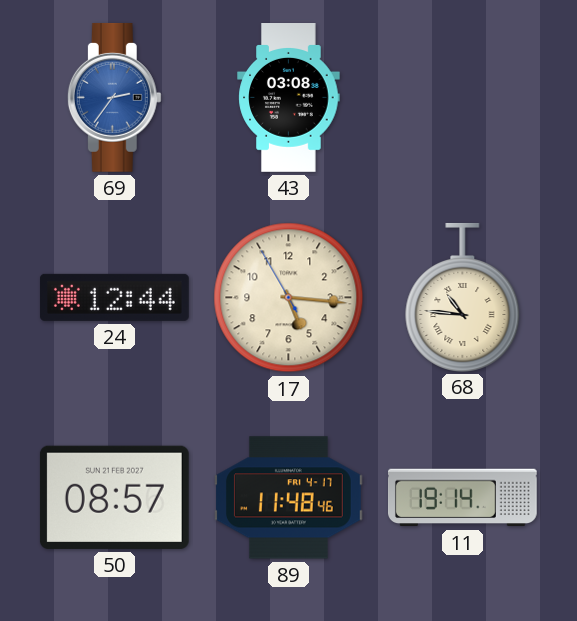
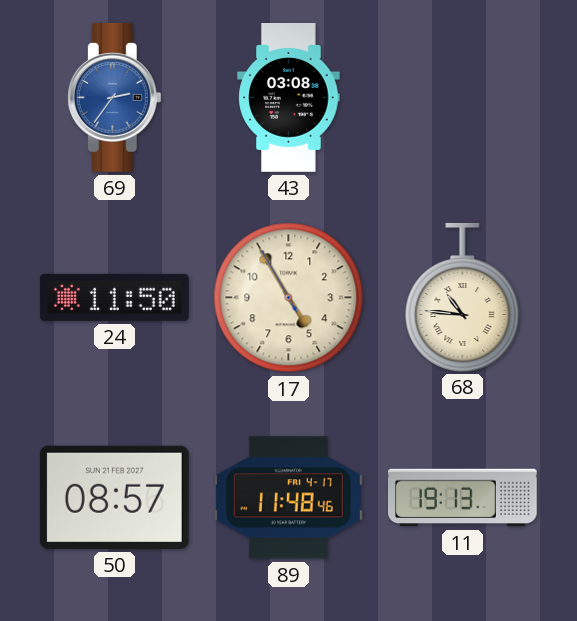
24: 12:44 -> 11:50 (114, 297)
17: 5:15 -> 4:54 (289, 298)
11: 19:14 -> 19:13 (463, 498)
